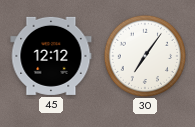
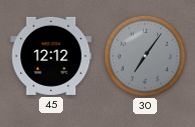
30 dial: white -> grey (144, 55)
